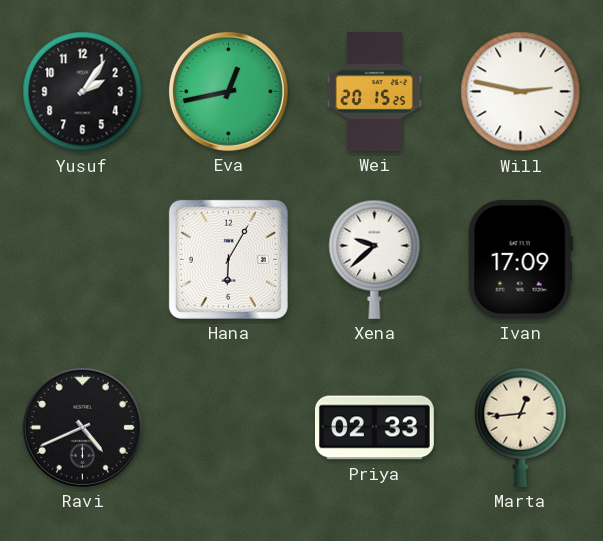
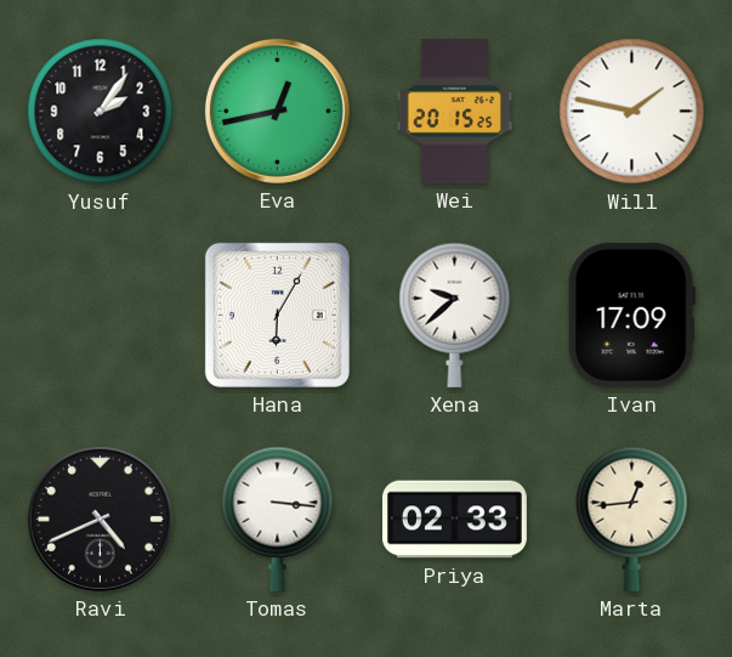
Will: 2:47 -> 1:47 (632, 112)
Tomas: none -> 3:16 (278, 519)
